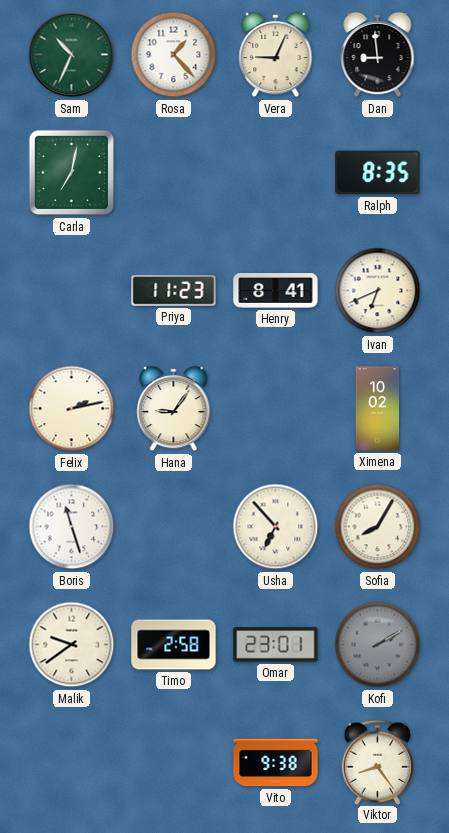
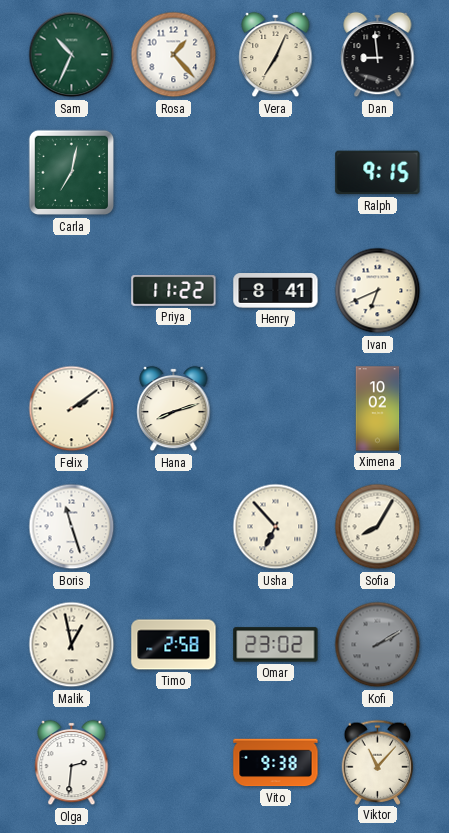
Vera: 9:04 -> 7:04 (276, 55)
Ralph: 8:35 -> 9:15 (378, 173)
Priya: 11:23 -> 11:22 (174, 291)
Felix: 2:13 -> 2:09 (72, 409)
Hana: 9:06 -> 8:12 (174, 409)
Malik: 9:39 -> 12:58 (72, 645)
Omar: 23:01 -> 23:02 (276, 645)
Olga: none -> 2:31 (72, 763)
Viktor: 8:24 -> 11:07 (378, 762)
